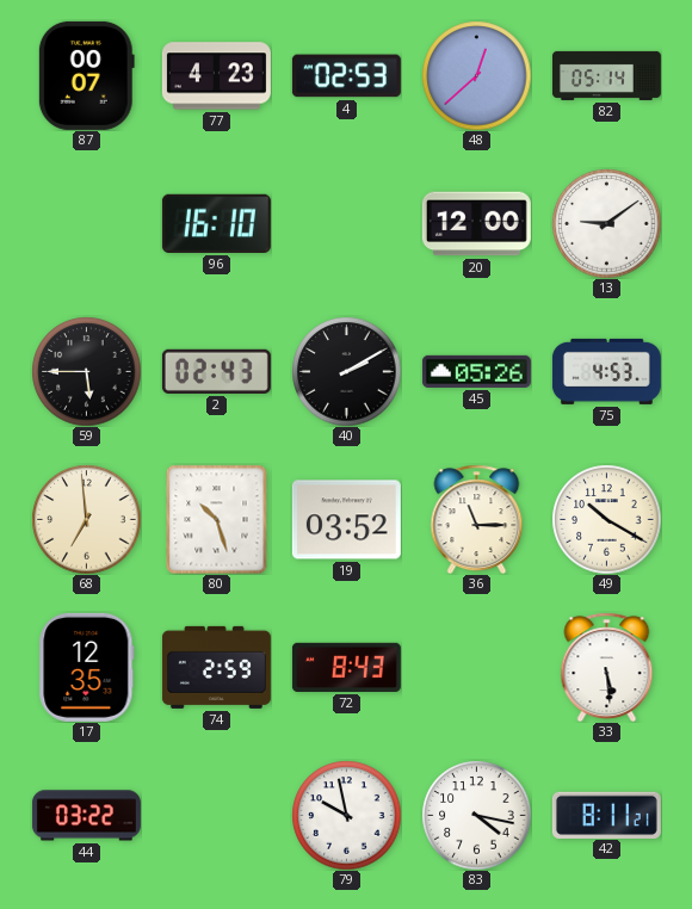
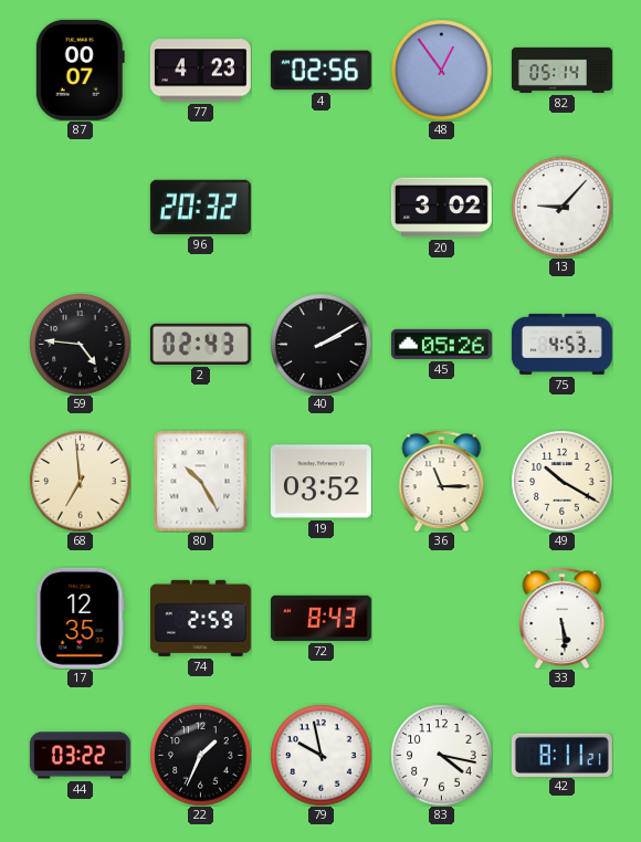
4: 02:53 -> 02:56 (320, 71)
48: 12:38 -> 12:54 (441, 70)
96: 16:10 -> 20:32 (200, 207)
20: 12:00 -> 3:02 (441, 208)
13: 9:09 -> 9:07 (561, 207)
59: 5:45 -> 4:46 (80, 344)
80: 10:27 -> 10:25 (201, 481)
22: none -> 1:34 (200, 755)
